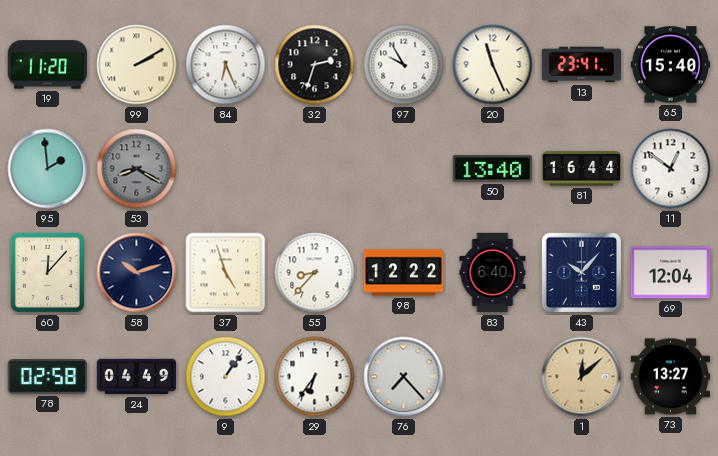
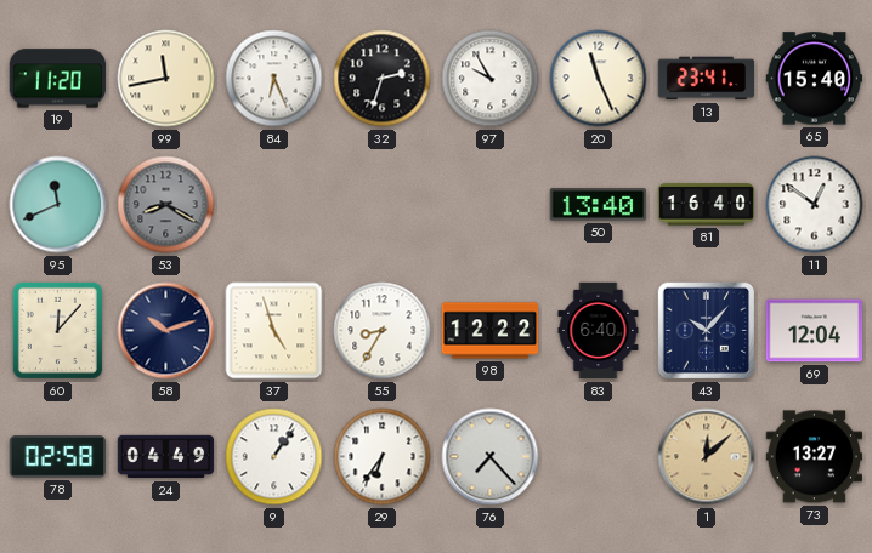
99: 2:10 -> 11:43 (166, 79)
95: 1:59 -> 11:41 (58, 205)
81: 16:44 -> 16:40 (707, 205)
55: 8:37 -> 8:35 (383, 331)
